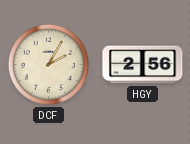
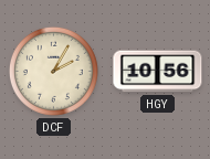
HGY: 2:56 -> 10:56 (158, 72)
